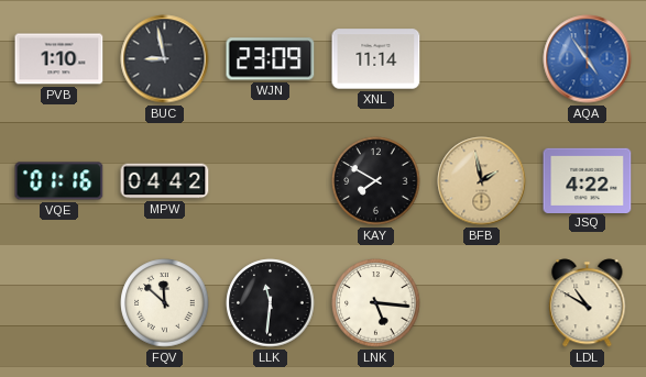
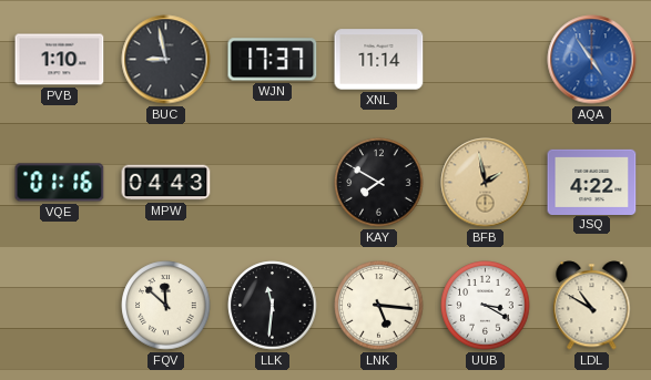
WJN: 23:09 -> 17:37 (273, 60)
MPW: 04:42 -> 04:43 (166, 183)
UUB: none -> 3:20 (486, 306)
